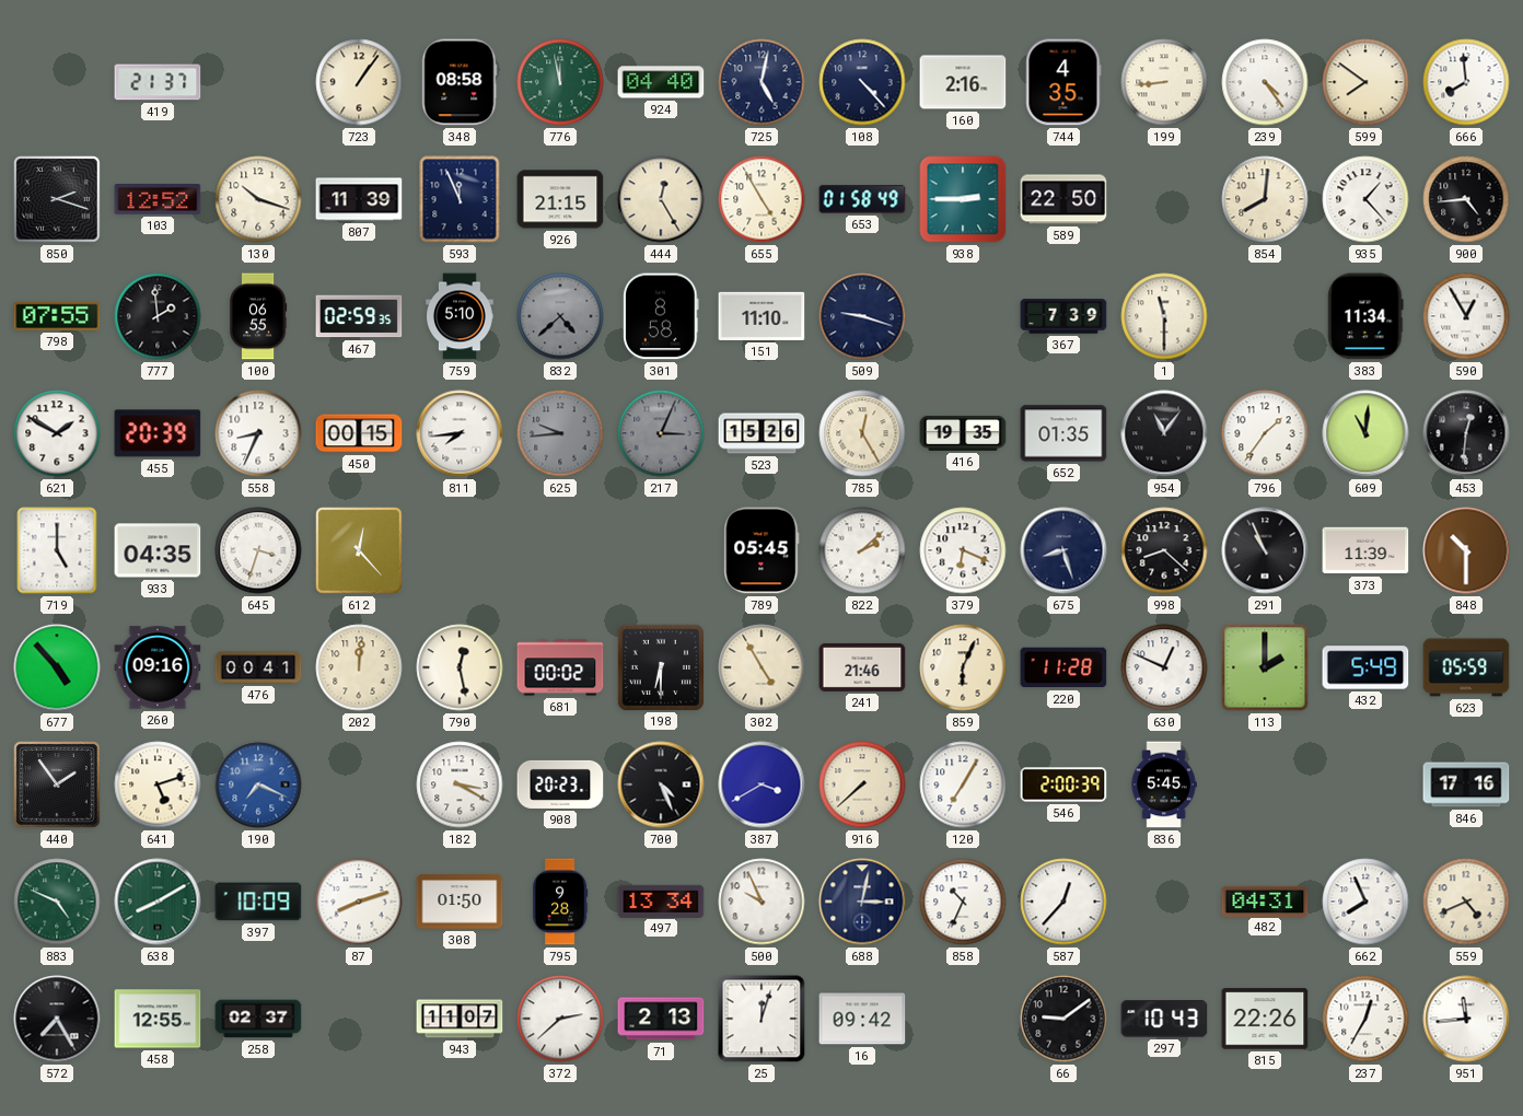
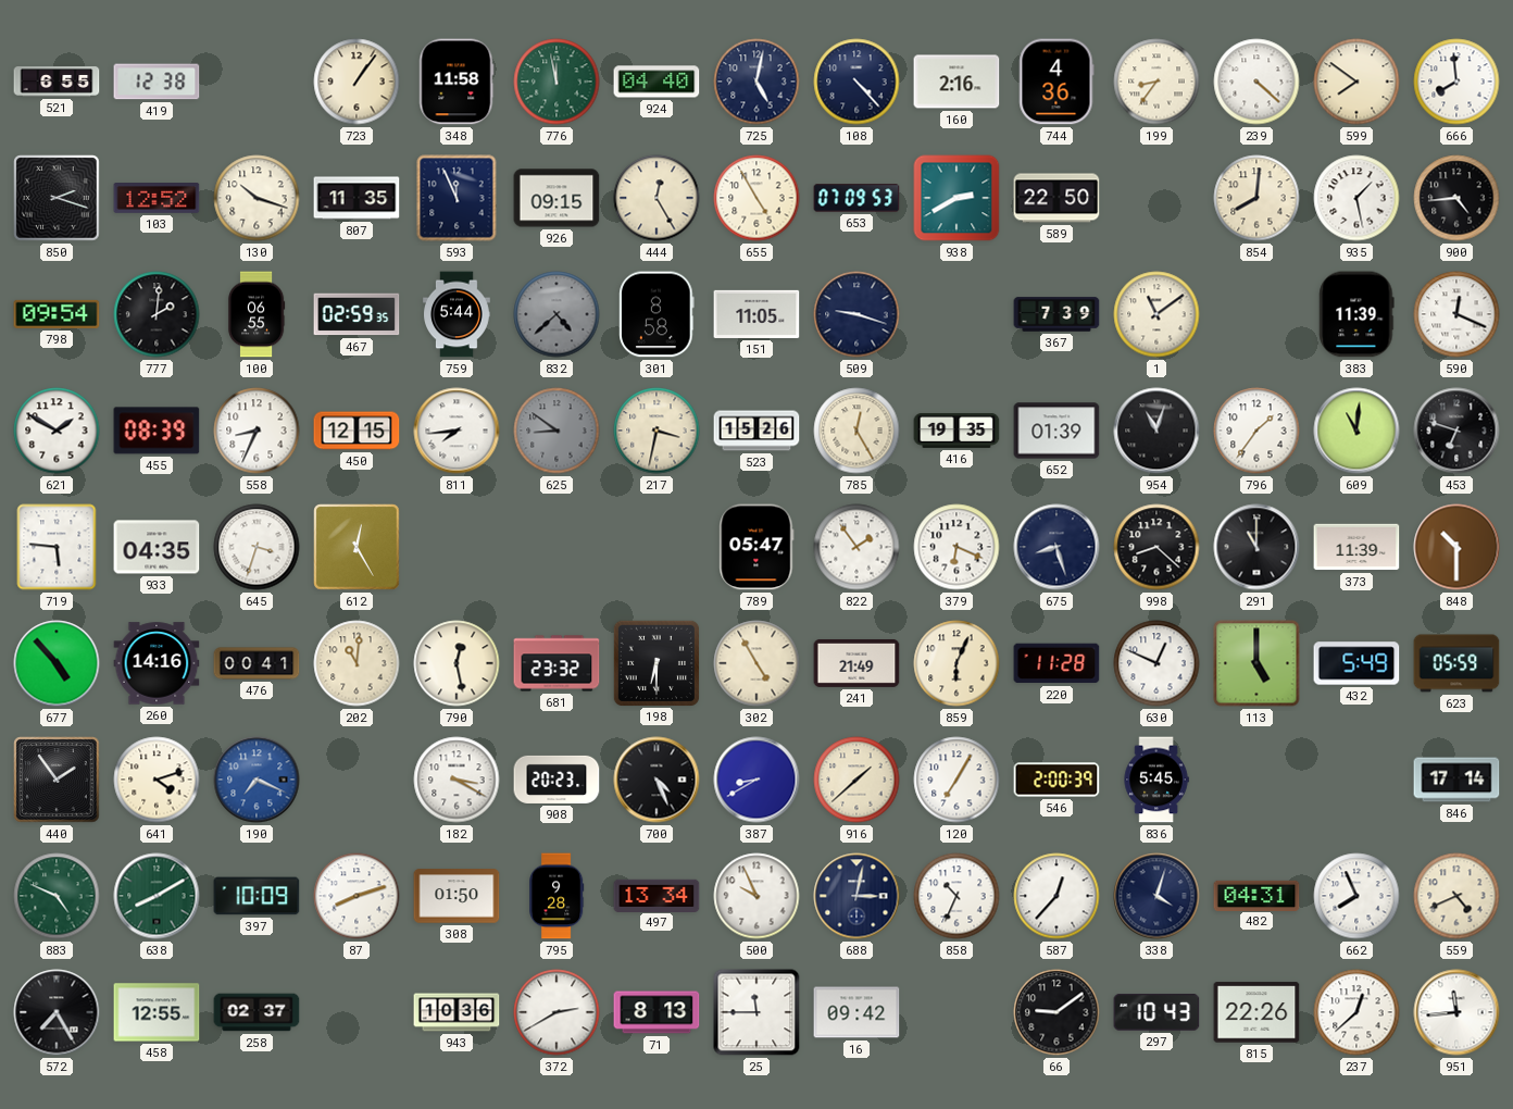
521: none -> 6:55 (57, 82)
419: 21:37 -> 12:38 (157, 82)
348: 08:58 -> 11:58 (457, 82)
744: 4:35 -> 4:36 (1056, 82)
199: 8:44 -> 8:36 (1156, 82)
239: 4:24 -> 4:22 (1256, 82)
807: 11:39 -> 11:35 (357, 198)
926: 21:15 -> 09:15 (557, 198)
653: 01:58 -> 07:09 (856, 198)
938: 2:45 -> 2:40 (956, 198)
935: 1:23 -> 1:28 (1356, 198)
798: 07:55 -> 09:54 (57, 314)
777: 1:59 -> 2:01 (157, 314)
759: 5:10 -> 5:44 (457, 314)
151: 11:10 -> 11:05 (756, 314)
1: 11:30 -> 11:09 (1156, 314)
383: 11:34 -> 11:39 (1356, 314)
590: 12:55 -> 12:19 (1456, 314)
455: 20:39 -> 08:39 (157, 431)
450: 00:15 -> 12:15 (357, 431)
625: 9:44 -> 8:51 (557, 431)
217: 3:04 -> 3:32 (657, 431)
217 dial: grey -> cream (657, 431)
652: 01:35 -> 01:39 (1056, 431)
954: 11:06 -> 11:03 (1156, 431)
453: 12:31 -> 6:48 (1456, 431)
719: 5:00 -> 5:46 (57, 547)
612: 12:23 -> 12:25 (357, 547)
789: 05:45 -> 05:47 (756, 547)
822: 2:08 -> 1:54 (856, 547)
291: 10:56 -> 11:00 (1256, 547)
260: 09:16 -> 14:16 (157, 663)
202: 12:01 -> 11:01 (357, 663)
681: 00:02 -> 23:32 (557, 663)
241: 21:46 -> 21:49 (856, 663)
113: 2:00 -> 5:00 (1256, 663)
641: 5:12 -> 4:12 (157, 780)
387: 3:40 -> 8:40 (756, 780)
916: 7:38 -> 1:38 (856, 780)
846: 17:16 -> 17:14 (1456, 780)
338: none -> 4:03 (1156, 896)
943: 11:07 -> 10:36 (457, 1012)
372: 2:38 -> 2:40 (557, 1012)
71: 2:13 -> 8:13 (657, 1012)
25: 12:03 -> 11:45 (756, 1012)
237: 12:35 -> 12:38 (1356, 1012)
